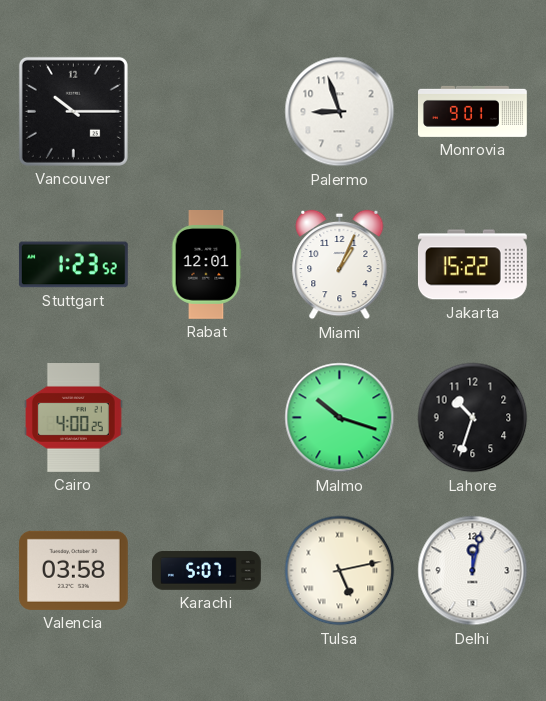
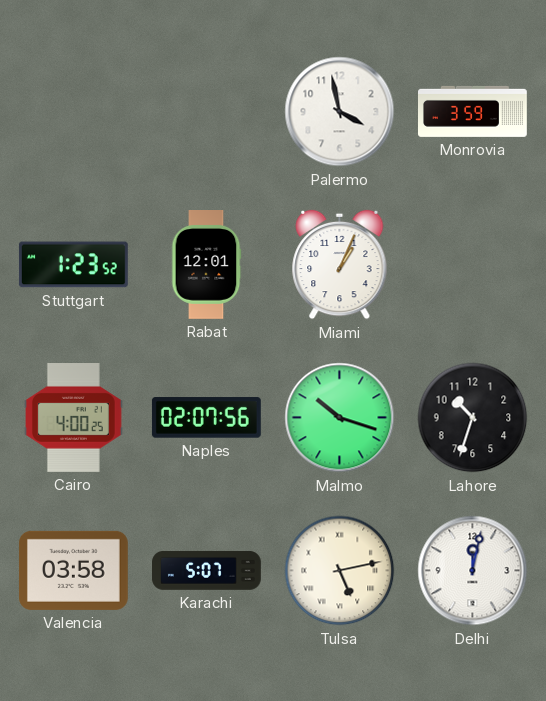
Vancouver: 10:15 -> none (73, 111)
Palermo: 8:57 -> 3:58 (340, 112)
Monrovia: 9:01 -> 3:59 (473, 111)
Jakarta: 15:22 -> none (472, 265)
Naples: none -> 02:07 (206, 418)
